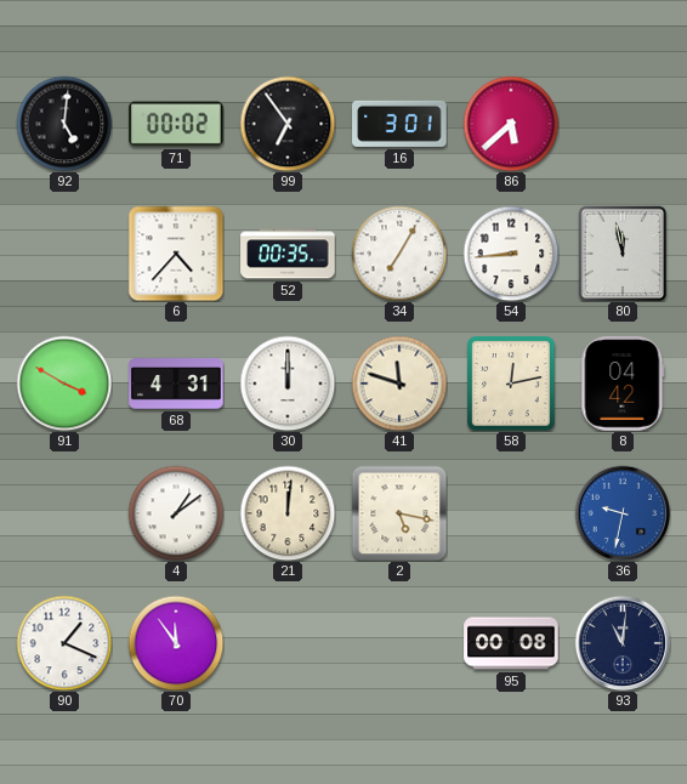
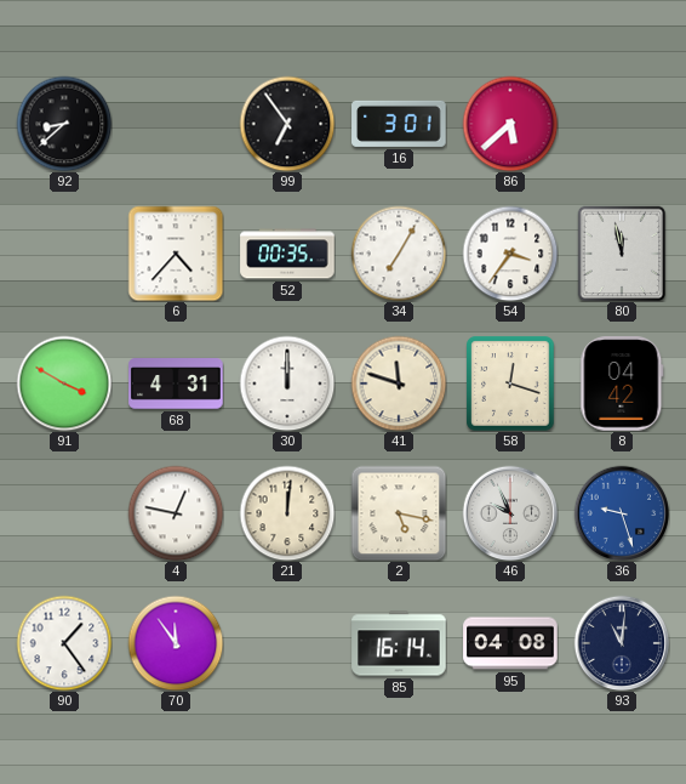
92: 5:01 -> 8:38 (64, 124)
71: 00:02 -> none (176, 124)
54: 8:44 -> 3:36 (510, 254)
58: 12:13 -> 12:18 (510, 384)
4: 1:09 -> 12:47 (176, 513)
46: none -> 9:56 (510, 513)
36: 9:32 -> 9:27 (622, 513)
90: 1:19 -> 1:24 (64, 643)
85: none -> 16:14 (399, 643)
95: 00:08 -> 04:08 (510, 643)
